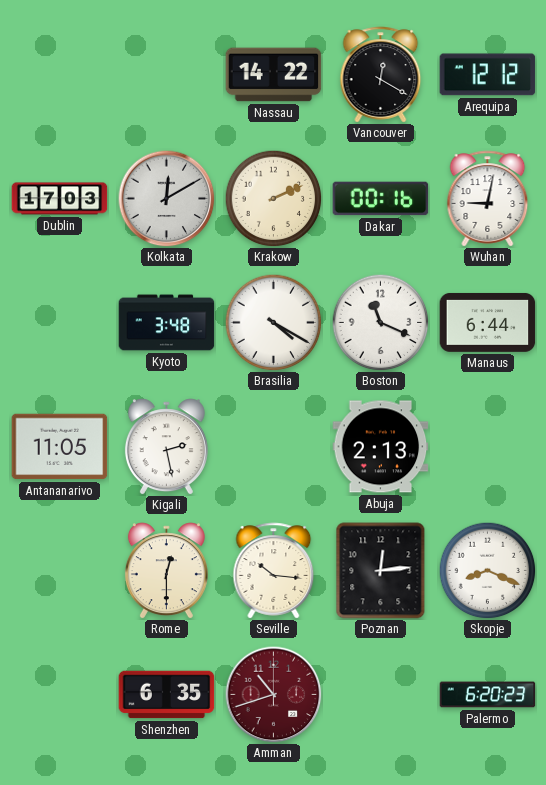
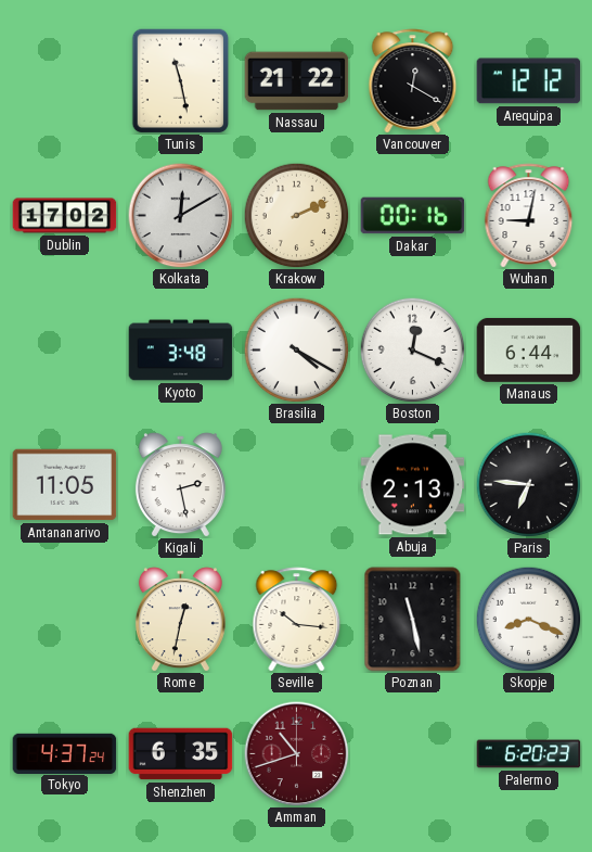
Tunis: none -> 11:28 (181, 80)
Nassau: 14:22 -> 21:22 (297, 81)
Dublin: 17:03 -> 17:02 (65, 216)
Boston: 11:19 -> 12:19 (412, 349)
Paris: none -> 6:46 (528, 484)
Rome: 12:30 -> 12:32 (180, 620)
Poznan: 12:14 -> 11:28 (413, 620)
Tokyo: none -> 4:37 (65, 753)
